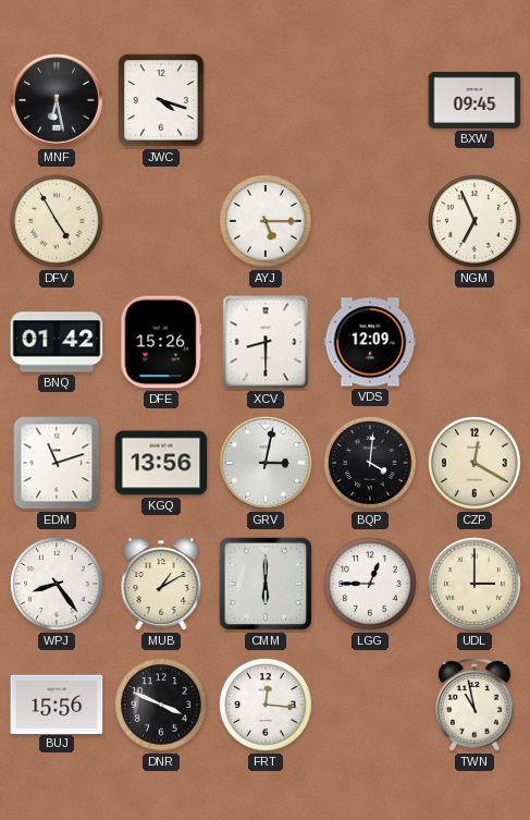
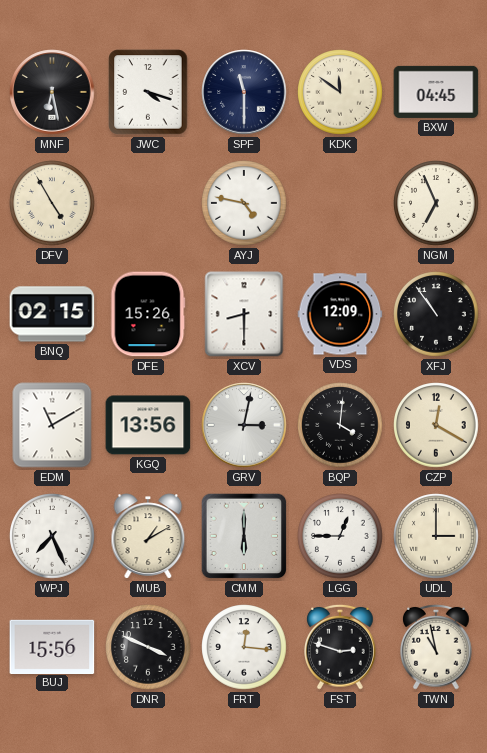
SPF: none -> 11:30 (244, 92)
KDK: none -> 11:51 (340, 92)
BXW: 09:45 -> 04:45 (436, 92)
AYJ: 5:15 -> 4:47 (244, 203)
BNQ: 01:42 -> 02:15 (52, 314)
XFJ: none -> 10:54 (436, 314)
EDM: 11:12 -> 11:10 (52, 425)
WPJ: 8:24 -> 7:26 (52, 536)
FST: none -> 2:48 (340, 647)
